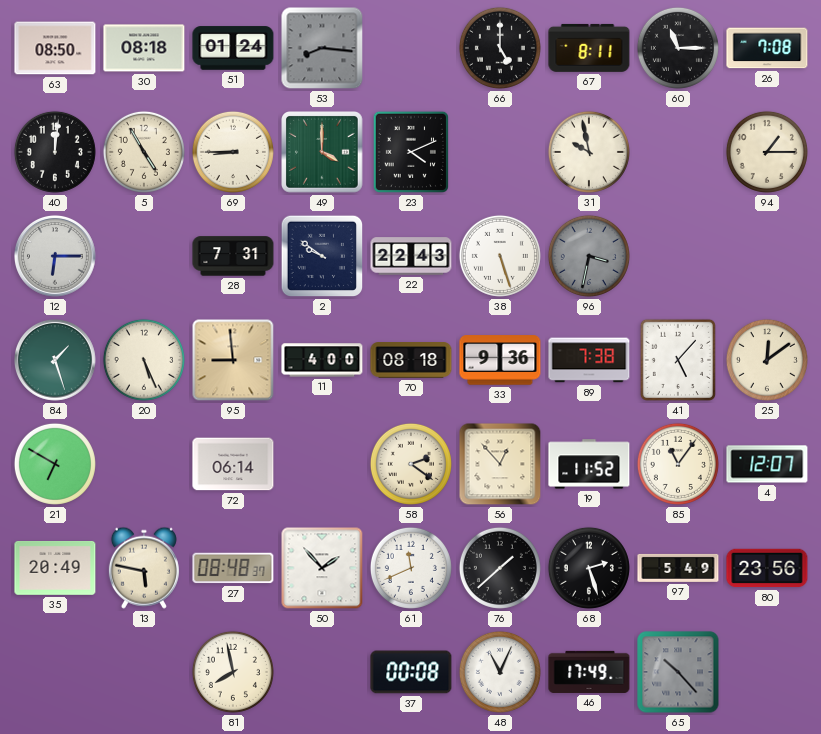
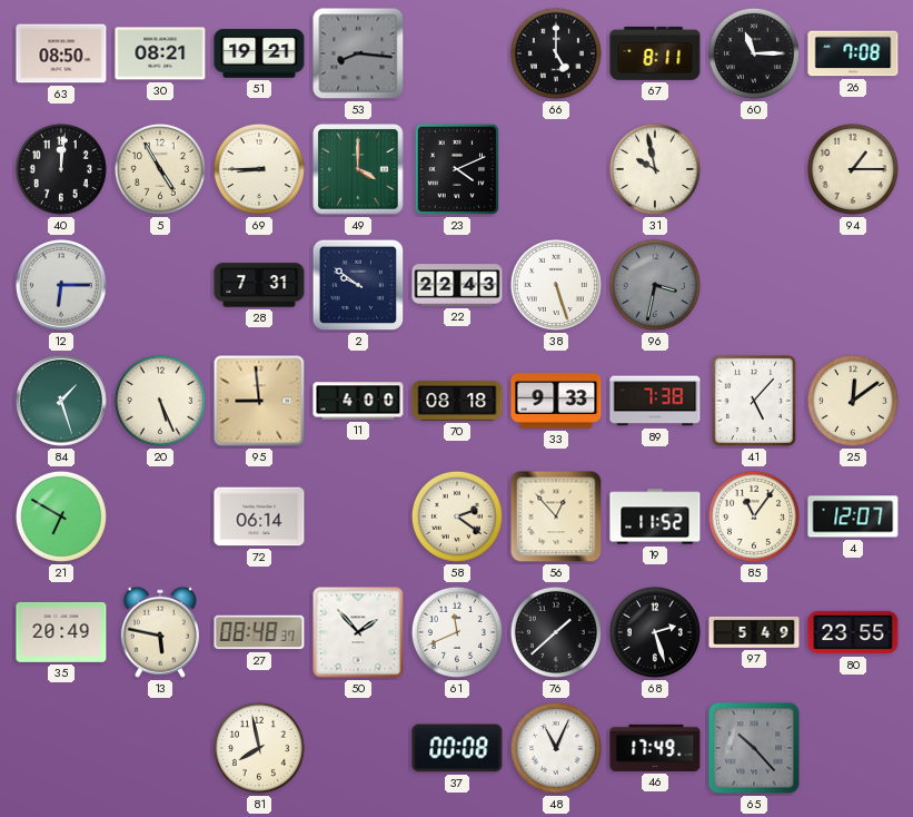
30: 08:18 -> 08:21 (160, 53)
51: 01:24 -> 19:21 (259, 53)
33: 9:36 -> 9:33 (556, 401)
80: 23:56 -> 23:55 (853, 632)
